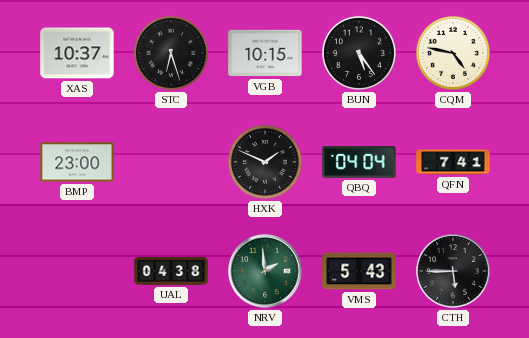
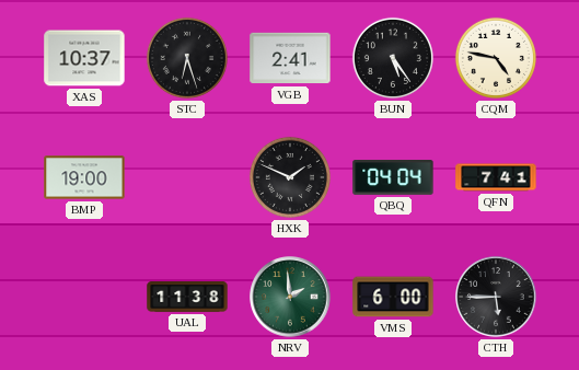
VGB: 10:15 -> 2:41 (290, 58)
BMP: 23:00 -> 19:00 (84, 177)
UAL: 04:38 -> 11:38 (187, 298)
VMS: 5:43 -> 6:00 (393, 297)
